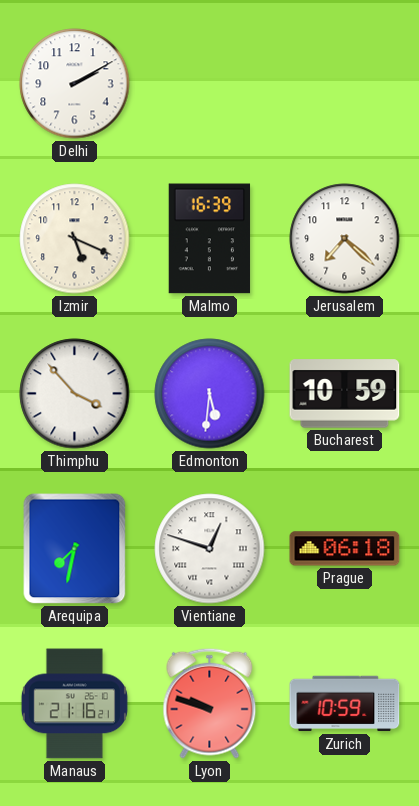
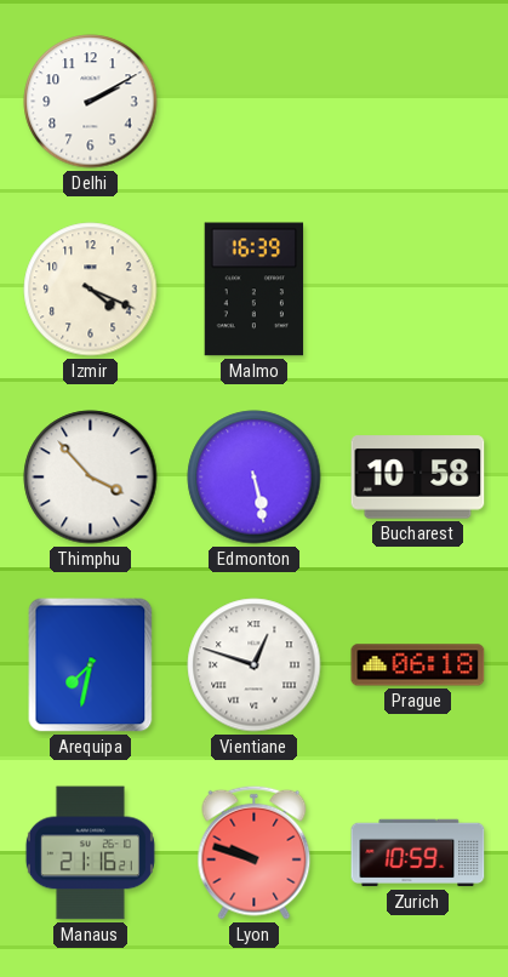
Izmir: 5:19 -> 4:19 (91, 290)
Jerusalem: 7:22 -> none (345, 239)
Edmonton: 5:31 -> 5:28 (255, 478)
Bucharest: 10:59 -> 10:58 (418, 478)
